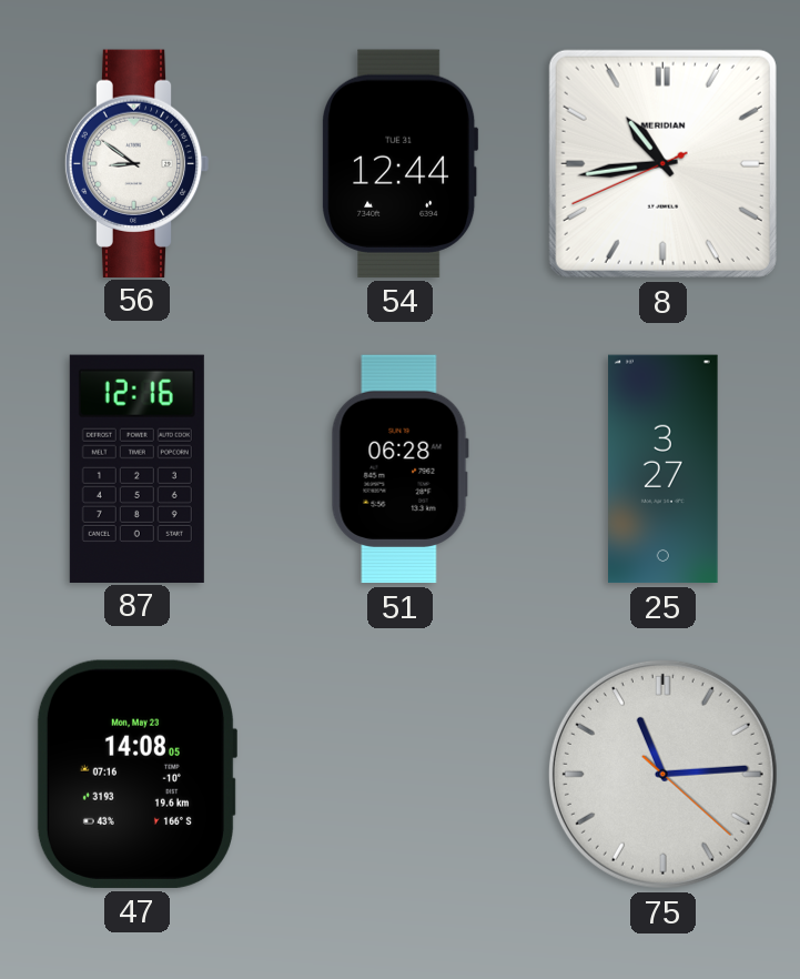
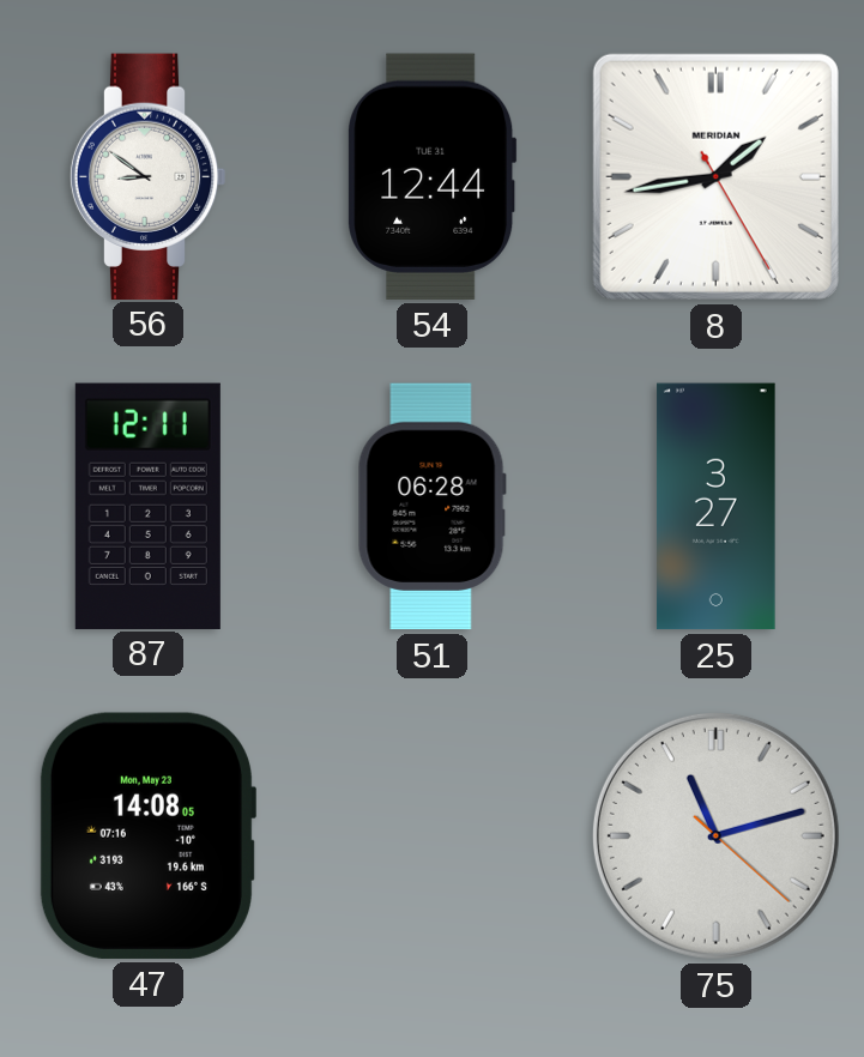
8: 10:43 -> 1:43 (715, 176)
87: 12:16 -> 12:11 (147, 506)
75: 11:14 -> 11:12 (715, 835)
